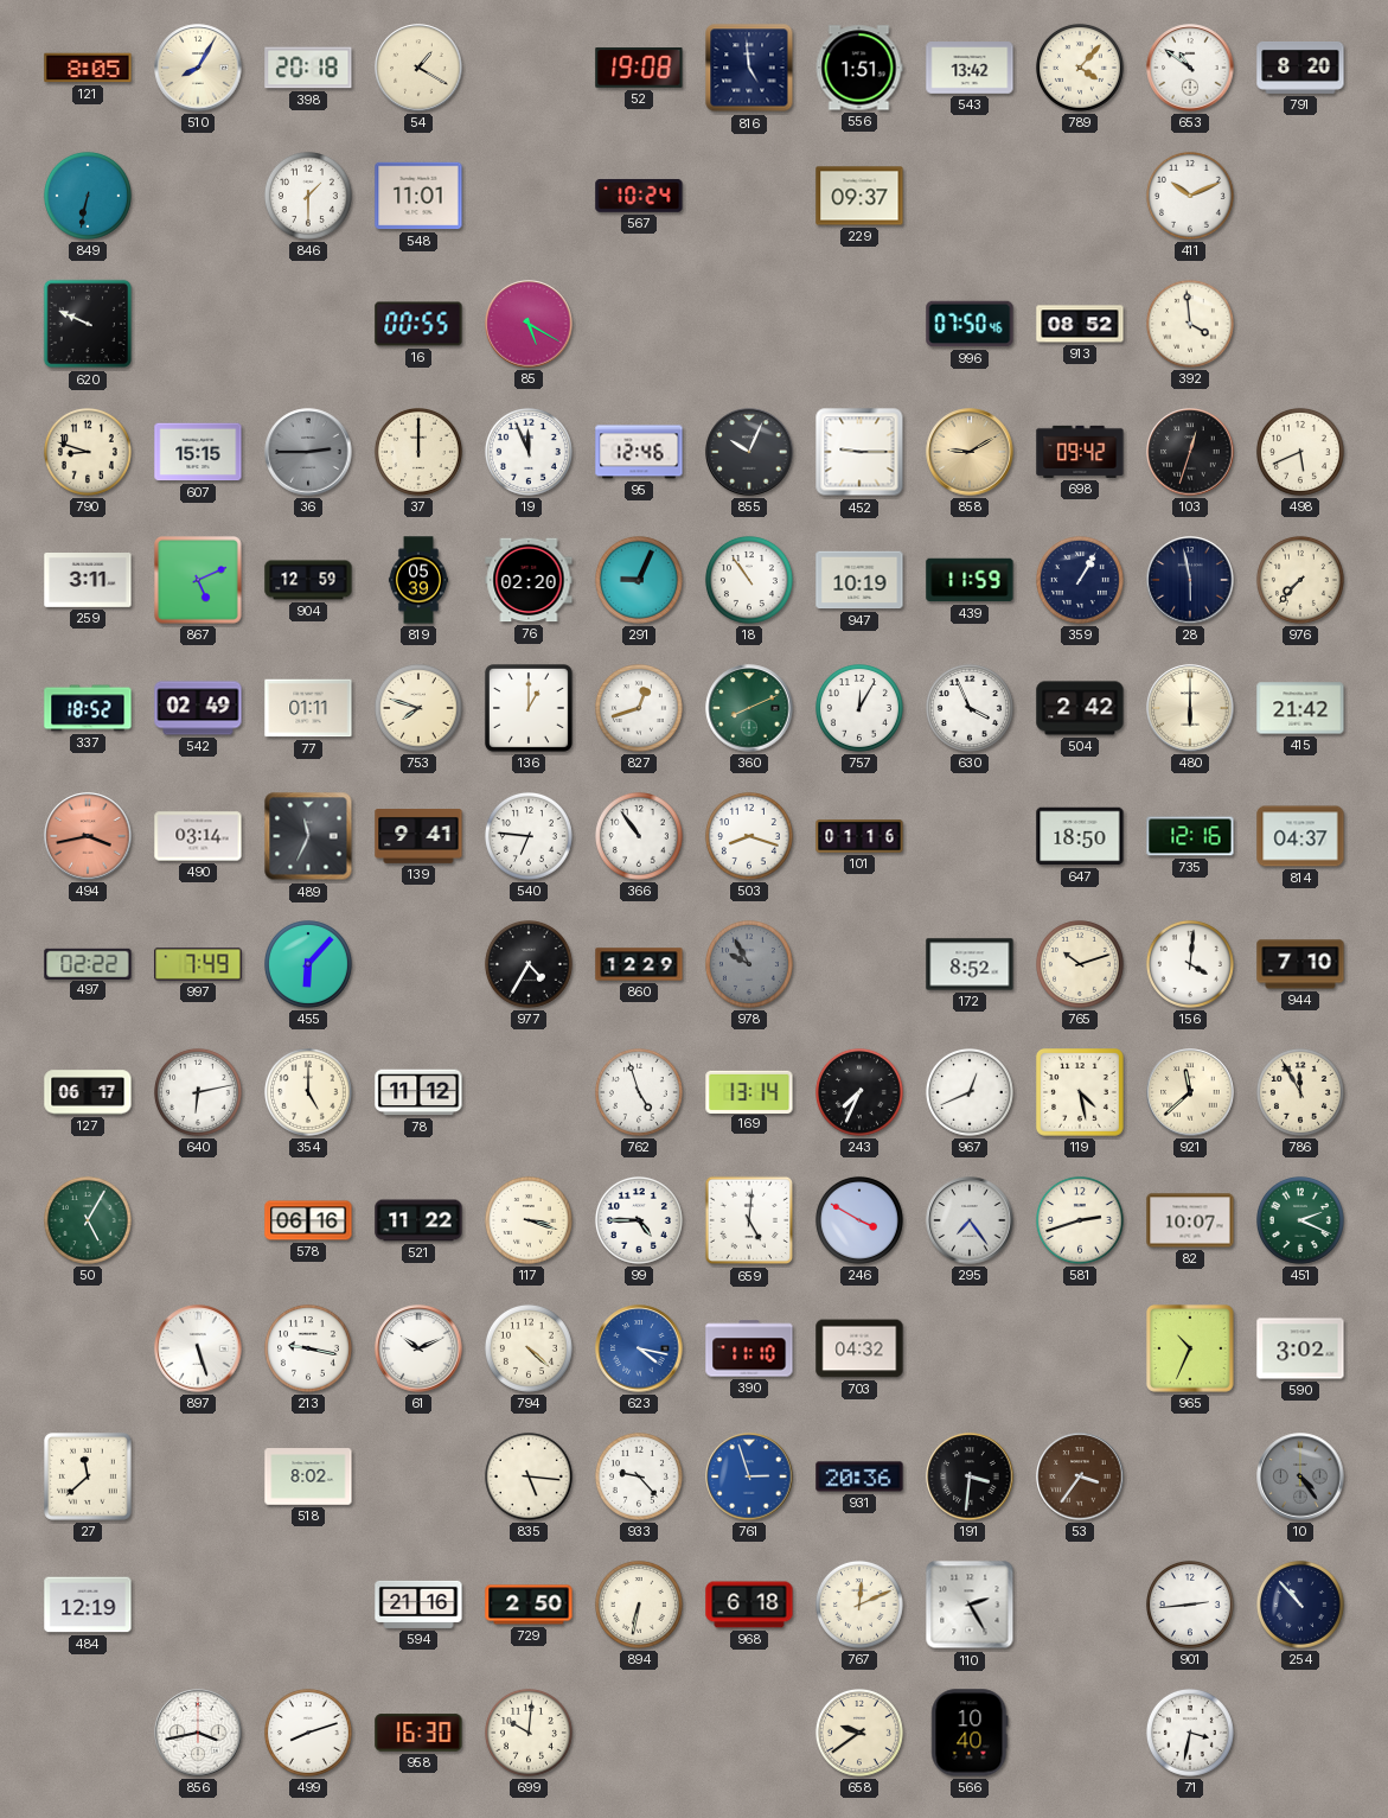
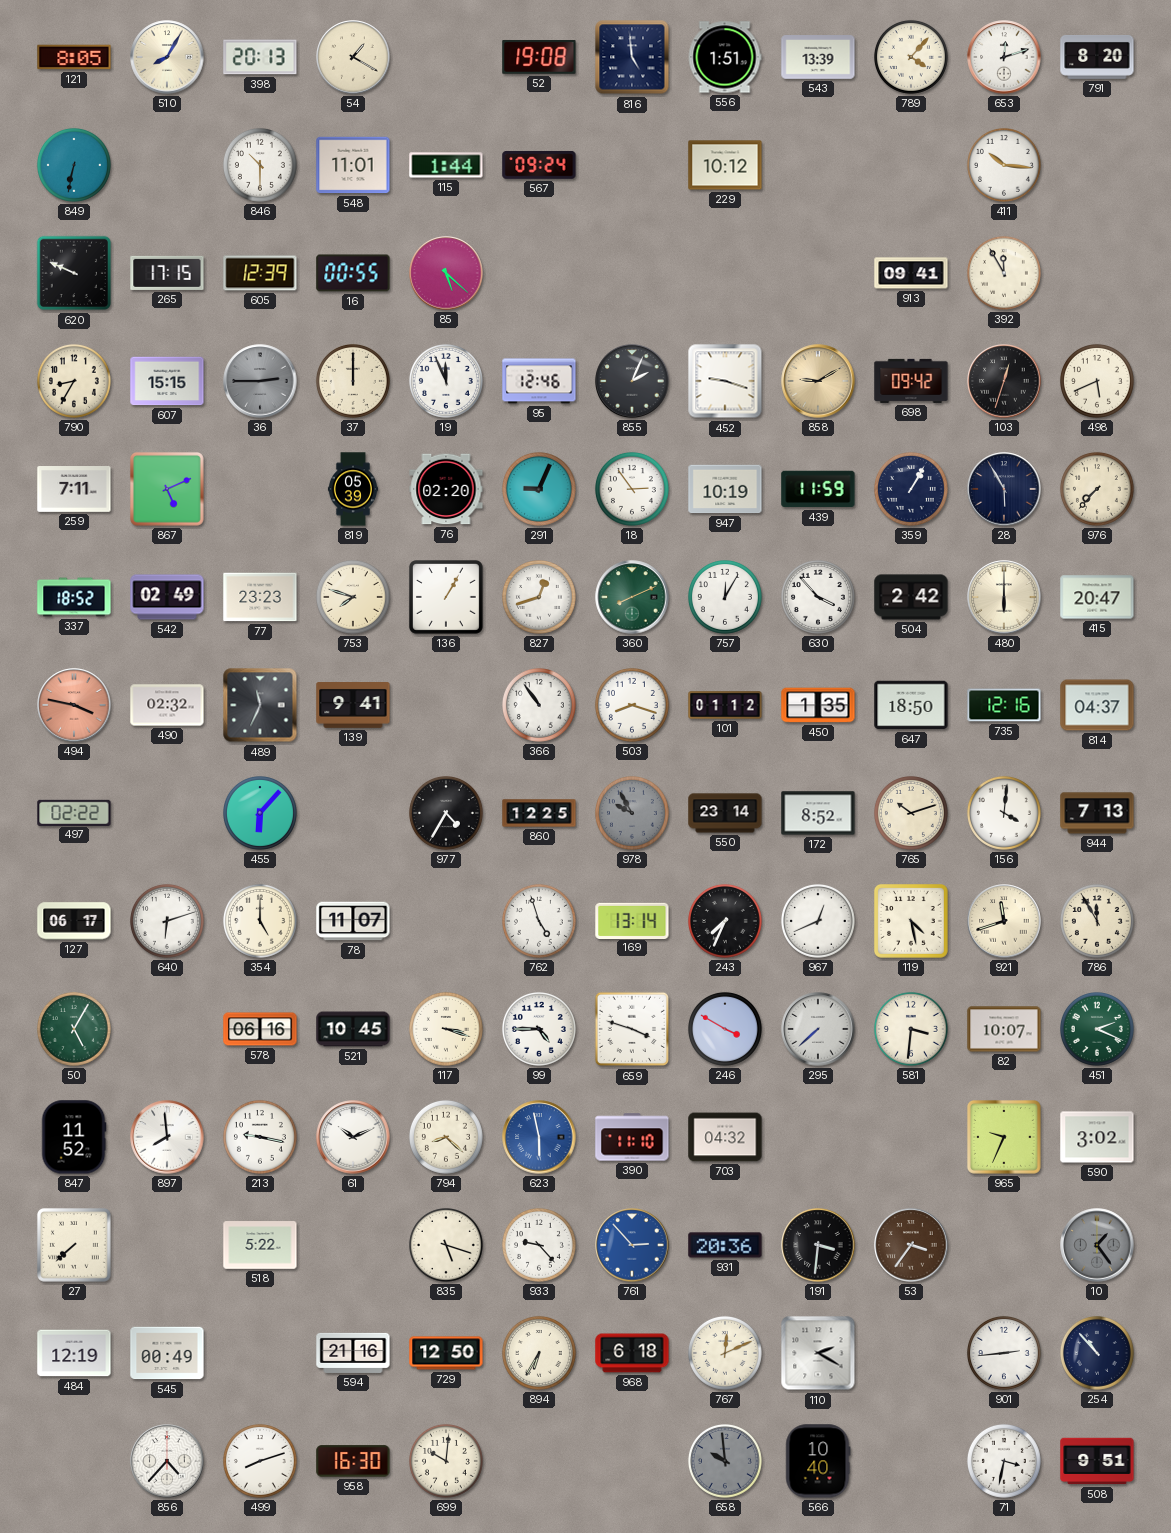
398: 20:18 -> 20:13 (260, 57)
543: 13:42 -> 13:39 (818, 57)
653: 10:51 -> 12:12 (1004, 57)
846: 1:30 -> 10:30 (260, 165)
115: none -> 1:44 (446, 165)
567: 10:24 -> 09:24 (539, 165)
229: 09:37 -> 10:12 (725, 165)
411: 10:11 -> 10:16 (1004, 165)
265: none -> 17:15 (167, 273)
605: none -> 12:39 (260, 273)
85: 5:20 -> 5:22 (446, 273)
996: 07:50 -> none (970, 324)
913: 08:52 -> 09:41 (911, 273)
392: 3:59 -> 11:55 (1004, 273)
790: 8:48 -> 8:35 (74, 381)
855: 10:04 -> 2:04 (632, 381)
452: 9:15 -> 9:18 (725, 381)
259: 3:11 -> 7:11 (74, 490)
904: 12:59 -> none (308, 580)
18: 10:54 -> 2:54 (632, 489)
28: 5:58 -> 5:55 (1004, 489)
77: 01:11 -> 23:23 (260, 597)
136: 1:00 -> 1:05 (446, 598)
630: 3:56 -> 3:53 (818, 597)
415: 21:42 -> 20:47 (1097, 597)
494: 3:43 -> 3:47 (74, 705)
490: 03:14 -> 02:32 (167, 705)
540: 6:46 -> none (529, 836)
101: 01:16 -> 01:12 (725, 705)
450: none -> 1:35 (818, 705)
997: 7:49 -> none (198, 964)
860: 12:29 -> 12:25 (539, 813)
550: none -> 23:14 (725, 813)
944: 7:10 -> 7:13 (1097, 813)
640: 6:13 -> 6:12 (167, 921)
78: 11:12 -> 11:07 (353, 921)
921: 11:38 -> 11:42 (1004, 921)
521: 11:22 -> 10:45 (353, 1029)
659: 5:01 -> 3:48 (632, 1029)
295: 7:24 -> 7:38 (818, 1029)
581: 2:42 -> 3:31 (911, 1029)
847: none -> 11:52 (74, 1137)
897: 5:27 -> 7:59 (167, 1137)
794: 4:22 -> 8:22 (446, 1137)
623: 4:17 -> 5:58 (539, 1137)
965: 10:34 -> 9:34 (1004, 1138)
27: 11:38 -> 7:38 (74, 1246)
518: 8:02 -> 5:22 (260, 1245)
835: 5:16 -> 5:18 (446, 1245)
761: 2:57 -> 2:53 (632, 1245)
10: 4:24 -> 1:24 (1097, 1245)
545: none -> 00:49 (167, 1353)
729: 2:50 -> 12:50 (446, 1353)
894: 6:32 -> 6:35 (539, 1353)
110: 2:25 -> 2:20 (818, 1353)
856: 3:43 -> 4:37 (167, 1461)
658: 9:39 -> 9:59 (725, 1461)
658 dial: cream -> grey (725, 1461)
508: none -> 9:51 (1097, 1461)
